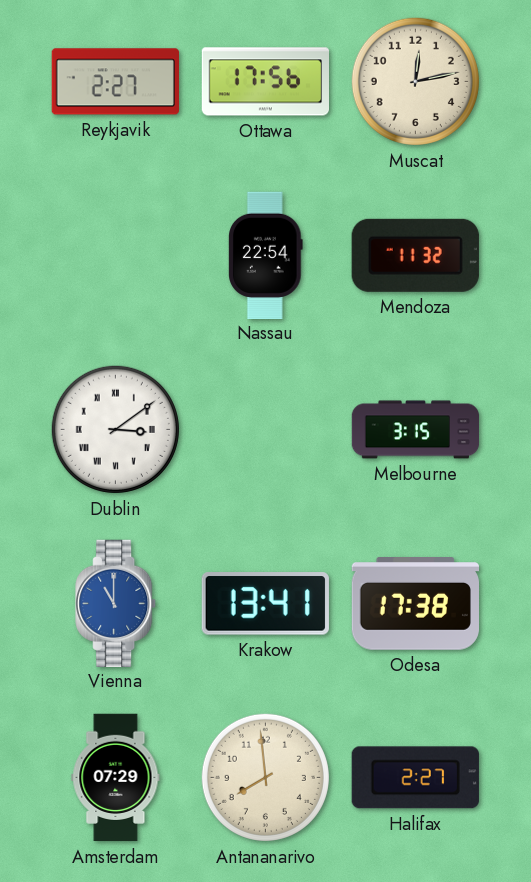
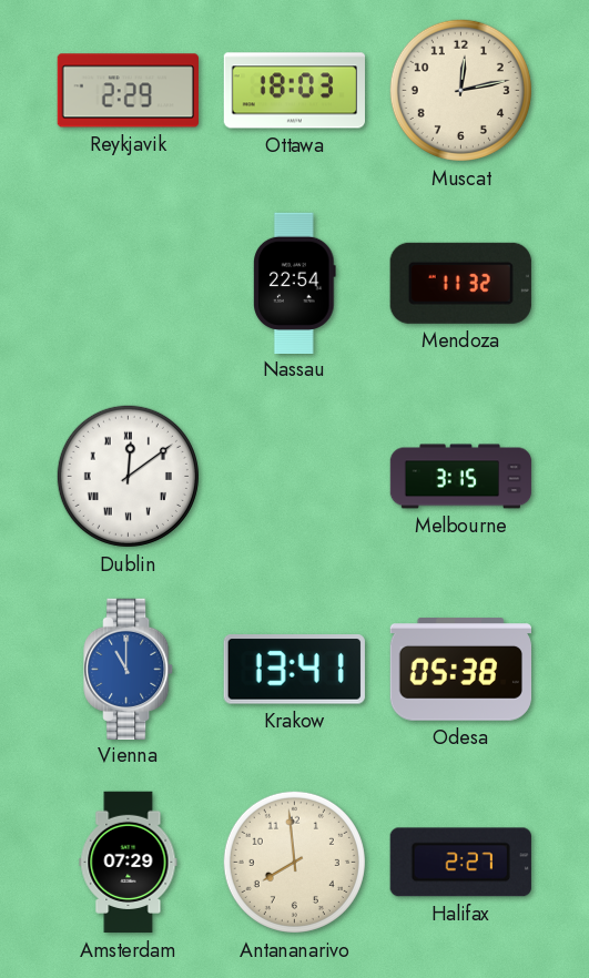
Reykjavik: 2:27 -> 2:29 (128, 91)
Ottawa: 17:56 -> 18:03 (294, 91)
Dublin: 3:09 -> 12:09 (128, 476)
Odesa: 17:38 -> 05:38 (460, 670)
